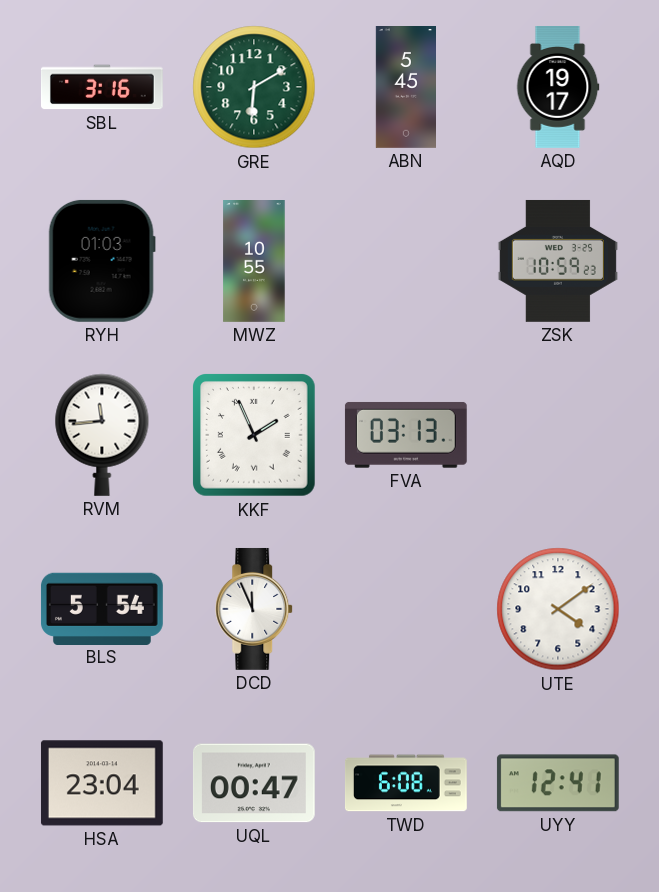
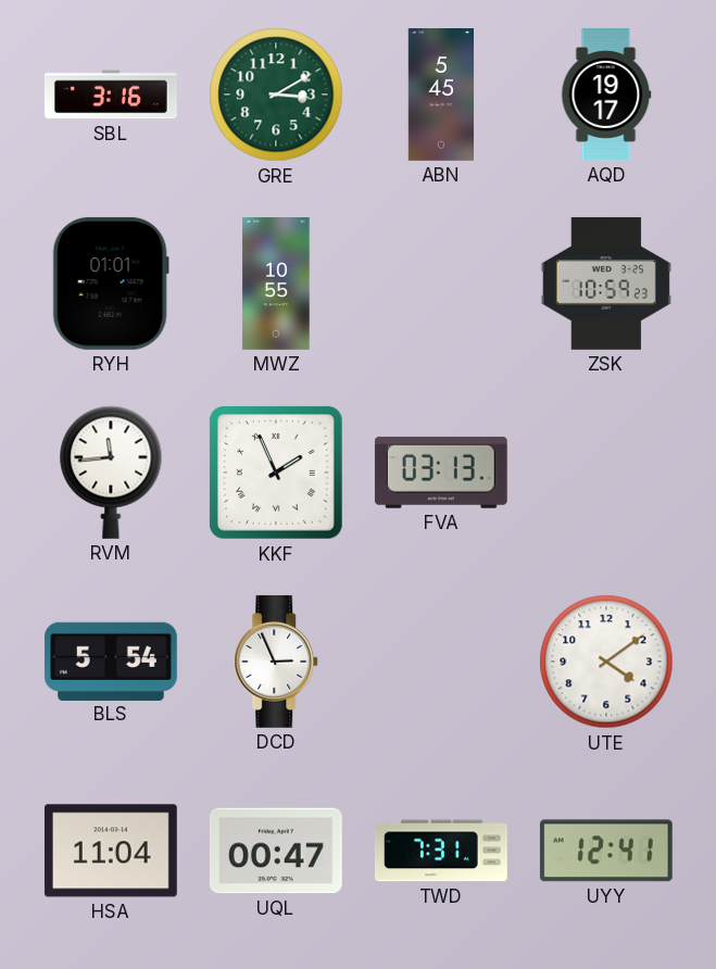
GRE: 6:10 -> 3:10 (276, 95)
RYH: 01:03 -> 01:01 (111, 284)
DCD: 11:56 -> 2:56 (277, 662)
HSA: 23:04 -> 11:04 (111, 851)
TWD: 6:08 -> 7:31 (441, 851)
